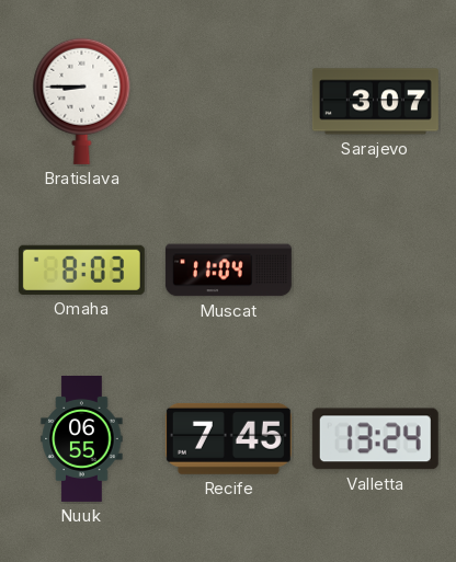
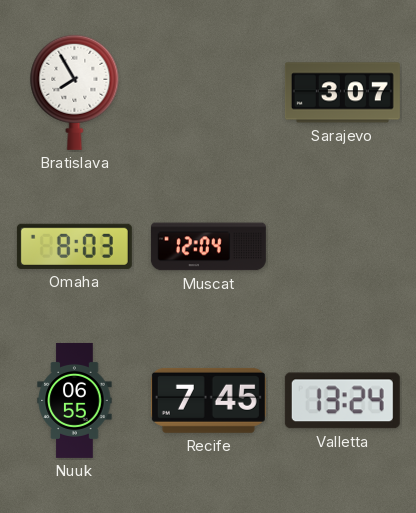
Bratislava: 8:45 -> 7:55 (75, 92)
Muscat: 11:04 -> 12:04 (208, 247)
